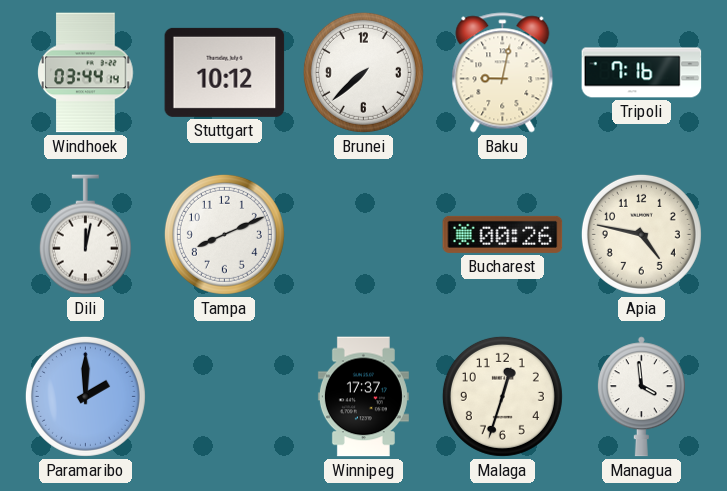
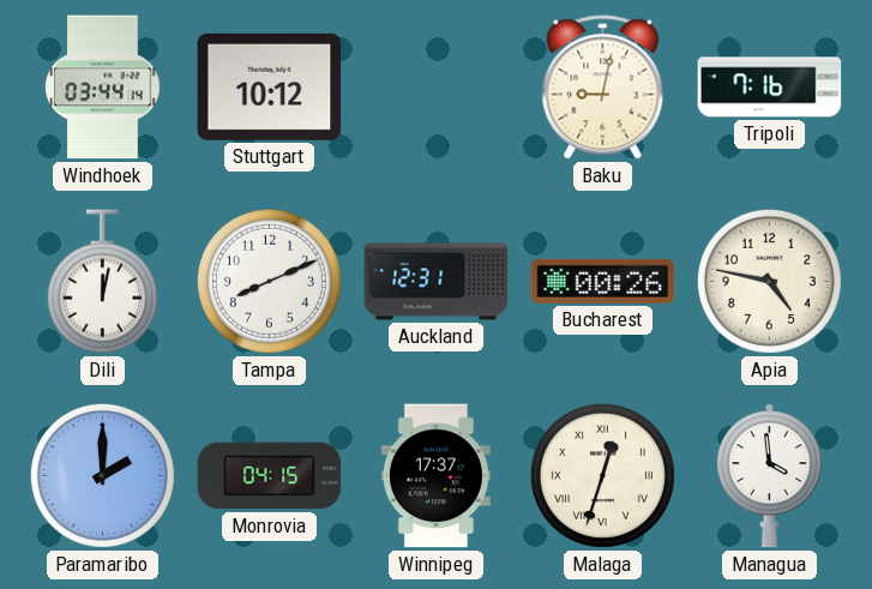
Brunei: 7:38 -> none (363, 72)
Auckland: none -> 12:31 (437, 282)
Monrovia: none -> 04:15 (270, 476)
Malaga numerals: Arabic -> Roman (602, 475)
